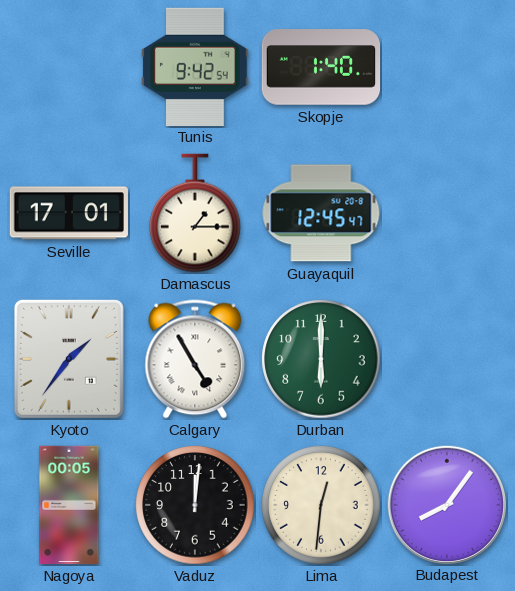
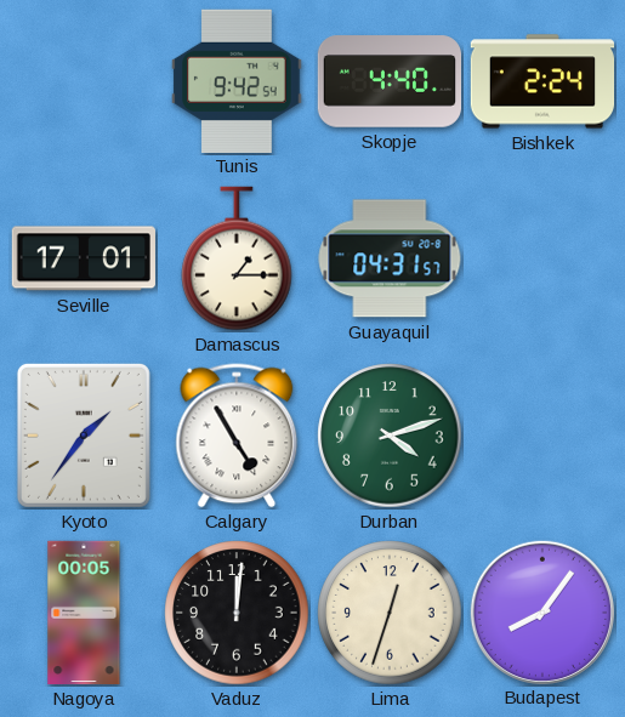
Skopje: 1:40 -> 4:40 (390, 81)
Bishkek: none -> 2:24 (542, 81)
Guayaquil: 12:45 -> 04:31 (390, 258)
Durban: 6:00 -> 4:12 (390, 436)
Lima: 12:31 -> 12:33 (390, 613)
